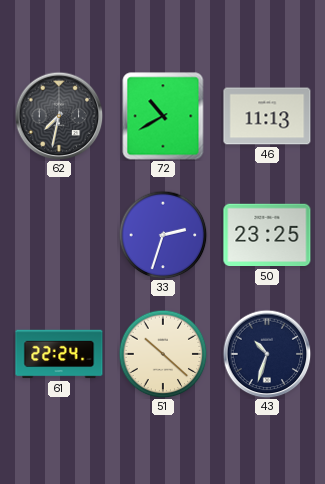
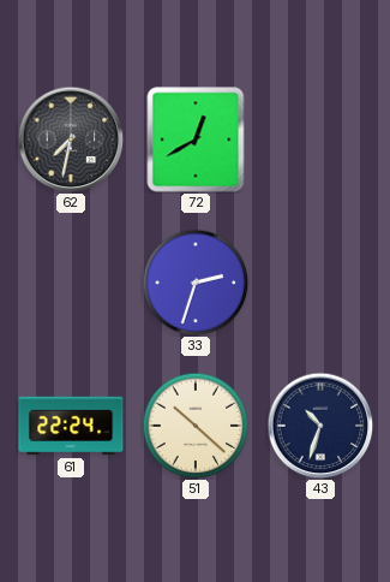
72: 10:40 -> 12:40 (196, 139)
46: 11:13 -> none (267, 116)
50: 23:25 -> none (267, 235)
